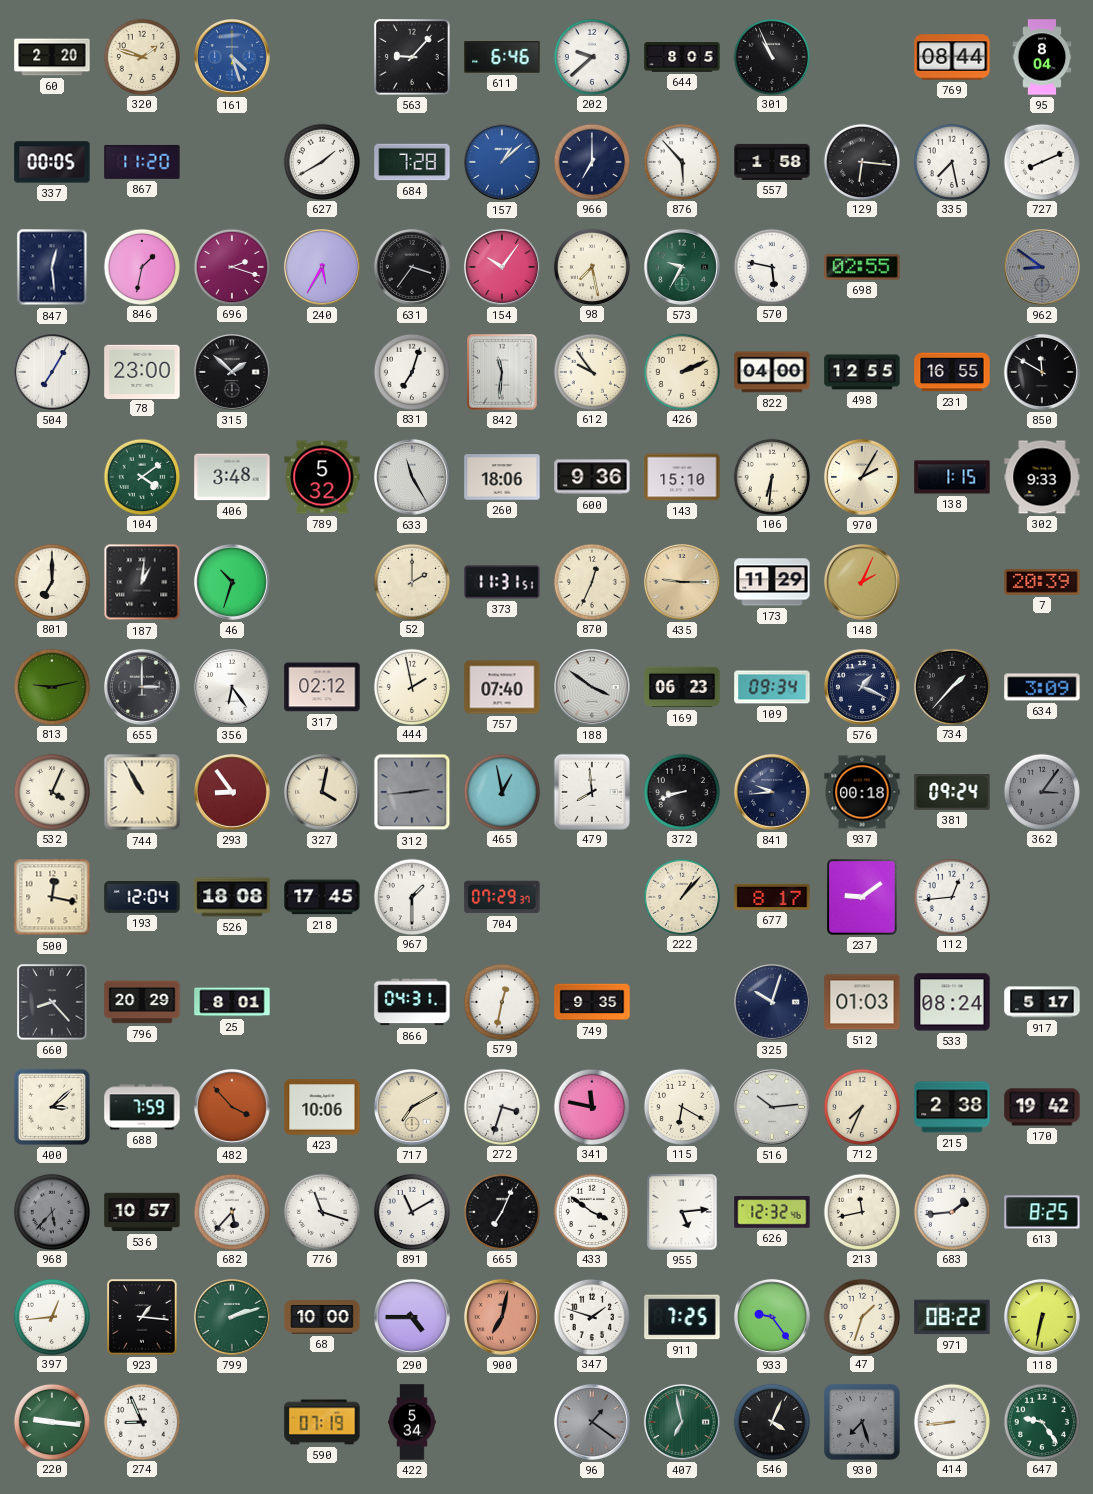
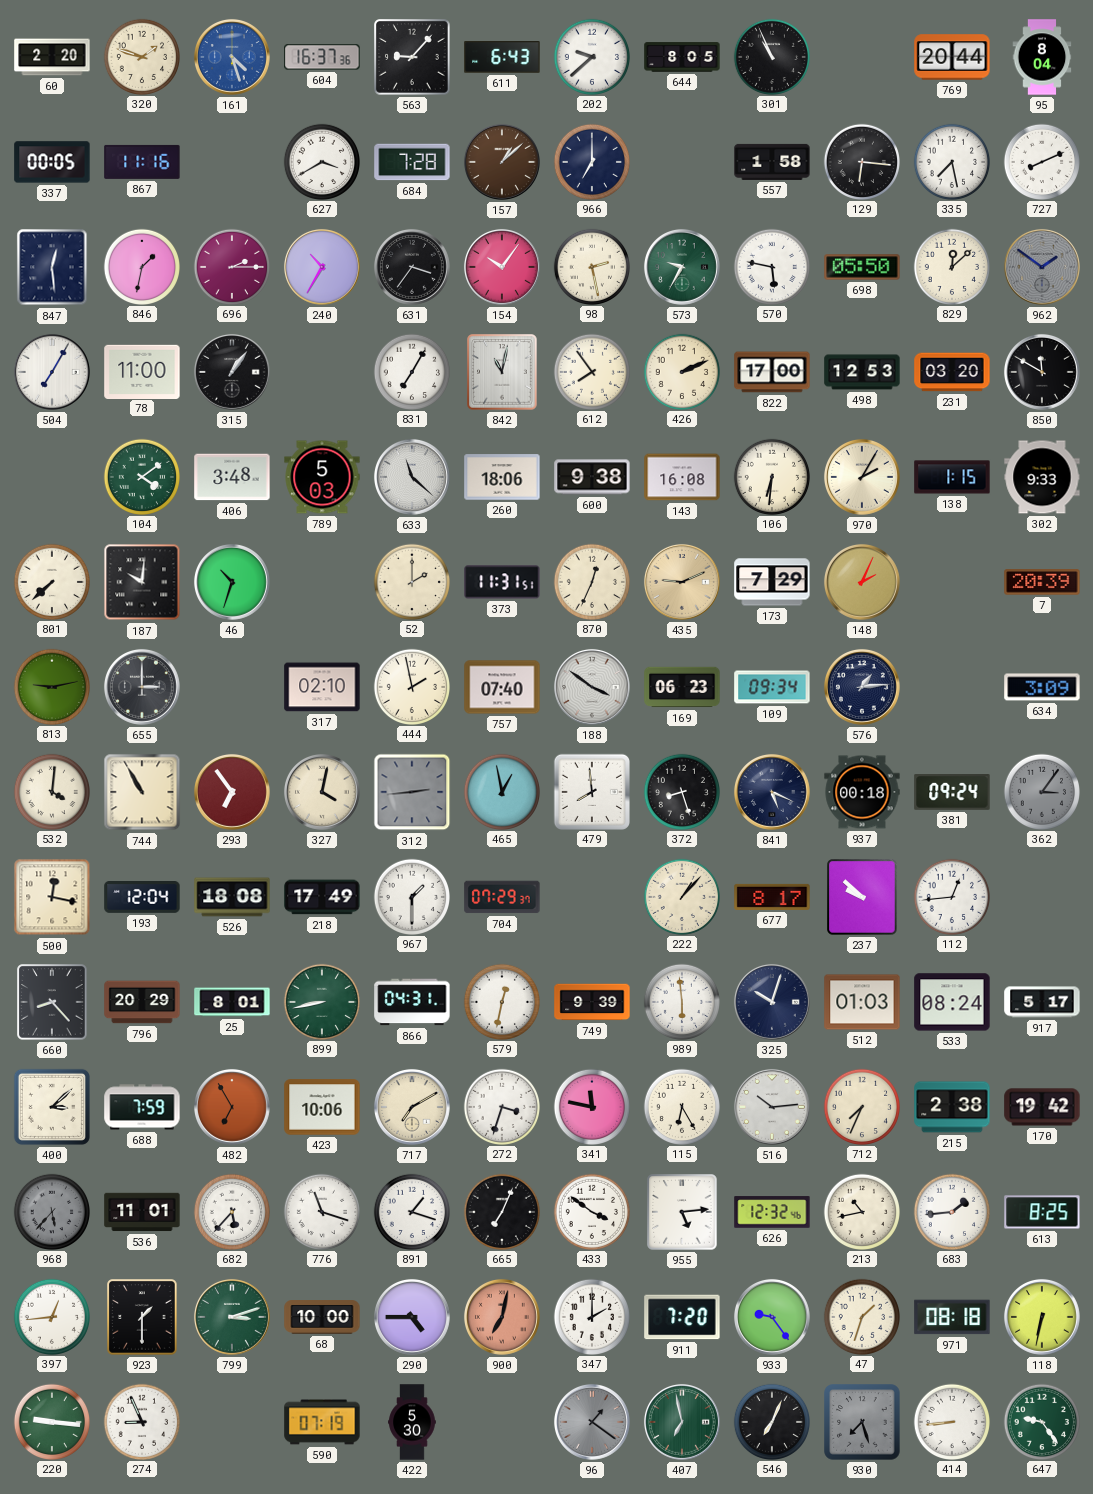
604: none -> 16:37 (322, 57)
611: 6:46 -> 6:43 (502, 57)
769: 08:44 -> 20:44 (952, 57)
867: 11:20 -> 11:16 (142, 162)
627: 1:40 -> 3:40 (321, 161)
157 dial: blue -> brown (502, 162)
876: 5:53 -> none (681, 161)
696: 2:18 -> 2:15 (231, 266)
240: 5:35 -> 10:35 (322, 267)
98: 7:28 -> 2:28 (591, 266)
698: 02:55 -> 05:50 (862, 267)
829: none -> 12:08 (951, 266)
962: 8:51 -> 1:51 (1042, 267)
78: 23:00 -> 11:00 (142, 371)
315: 1:52 -> 1:06 (232, 372)
831: 7:03 -> 7:05 (411, 371)
842: 11:31 -> 11:02 (502, 372)
612: 9:54 -> 7:54 (591, 371)
822: 04:00 -> 17:00 (772, 372)
498: 12:55 -> 12:53 (862, 372)
231: 16:55 -> 03:20 (952, 372)
789: 5:32 -> 5:03 (322, 477)
633: 11:25 -> 11:22 (412, 477)
600: 9:36 -> 9:38 (592, 477)
143: 15:10 -> 16:08 (682, 477)
801: 7:00 -> 7:38 (51, 581)
187: 1:01 -> 10:01 (142, 582)
435: 9:15 -> 9:11 (682, 582)
173: 11:29 -> 7:29 (772, 582)
356: 6:24 -> none (232, 687)
317: 02:12 -> 02:10 (322, 687)
576: 1:19 -> 1:14 (862, 687)
734: 1:37 -> none (951, 686)
532: 4:04 -> 4:01 (51, 791)
293: 8:54 -> 6:54 (232, 792)
372: 8:42 -> 8:27 (681, 791)
841: 9:44 -> 5:19 (772, 792)
218: 17:45 -> 17:49 (322, 897)
237: 9:09 -> 9:52 (862, 897)
899: none -> 8:43 (321, 1001)
749: 9:35 -> 9:39 (592, 1002)
989: none -> 5:59 (681, 1001)
482: 3:53 -> 6:55 (232, 1107)
115: 6:20 -> 6:25 (681, 1106)
536: 10:57 -> 11:01 (142, 1212)
891: 11:10 -> 1:18 (411, 1211)
213: 11:43 -> 10:43 (861, 1211)
923: 1:16 -> 1:30 (142, 1317)
799: 2:12 -> 3:12 (232, 1317)
347: 1:48 -> 2:00 (591, 1316)
911: 7:25 -> 7:20 (682, 1317)
971: 08:22 -> 08:18 (952, 1317)
422: 5:34 -> 5:30 (412, 1422)
546: 4:04 -> 7:04 (771, 1421)
